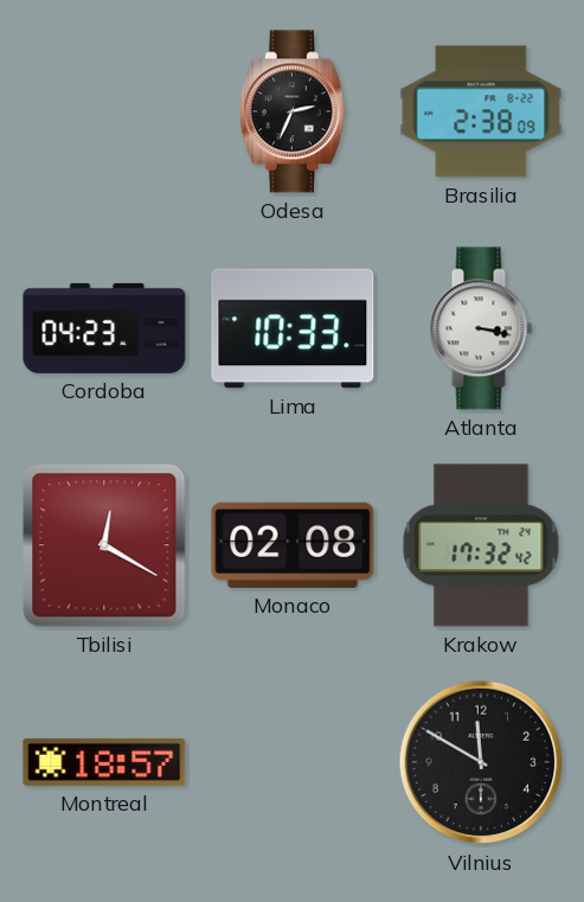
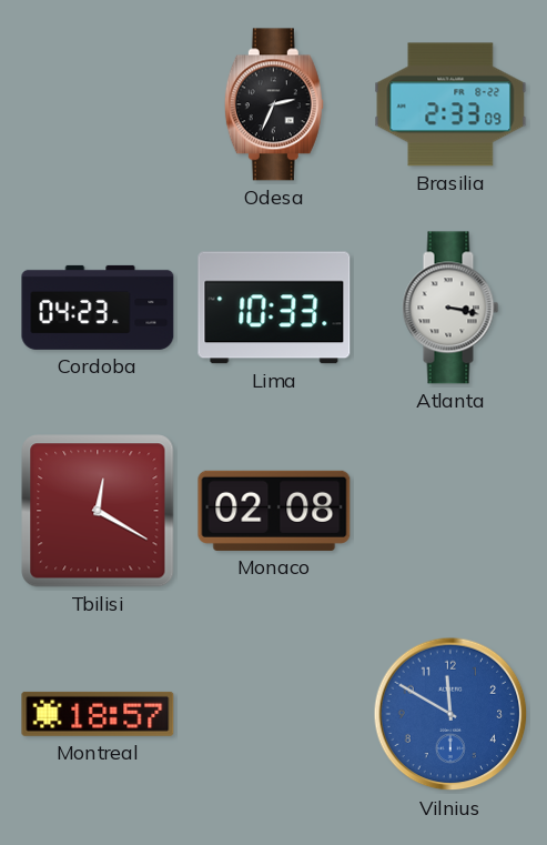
Brasilia: 2:38 -> 2:33 (450, 104)
Krakow: 17:32 -> none (481, 545)
Vilnius dial: black -> blue (450, 714)
